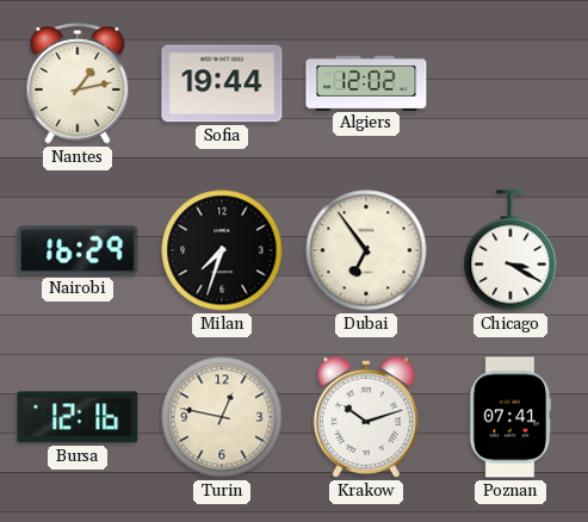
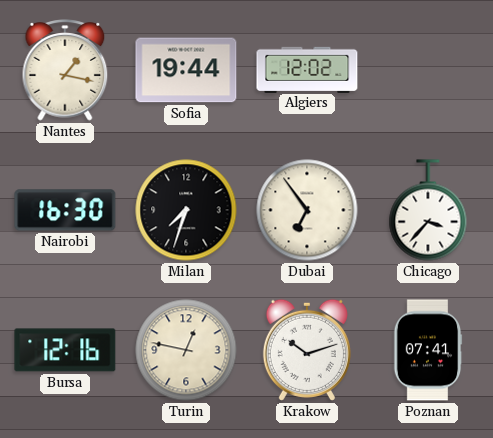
Nantes: 1:13 -> 1:17 (65, 70)
Nairobi: 16:29 -> 16:30 (65, 210)
Chicago: 3:20 -> 3:37 (428, 210)
